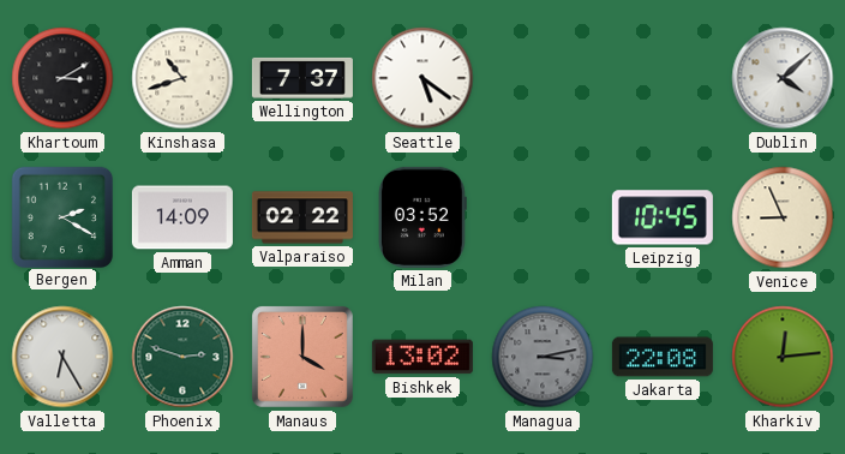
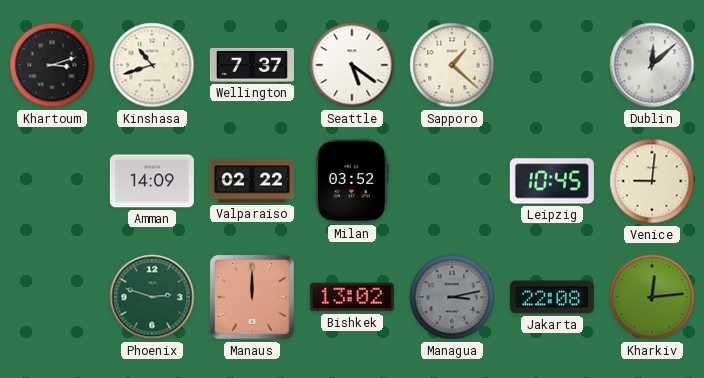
Khartoum: 3:10 -> 3:12 (52, 65)
Sapporo: none -> 1:22 (452, 65)
Dublin: 4:08 -> 12:08 (652, 65)
Bergen: 2:20 -> none (61, 216)
Venice: 8:56 -> 9:01 (652, 181)
Valletta: 6:25 -> none (62, 357)
Manaus: 4:00 -> 12:00 (252, 297)
